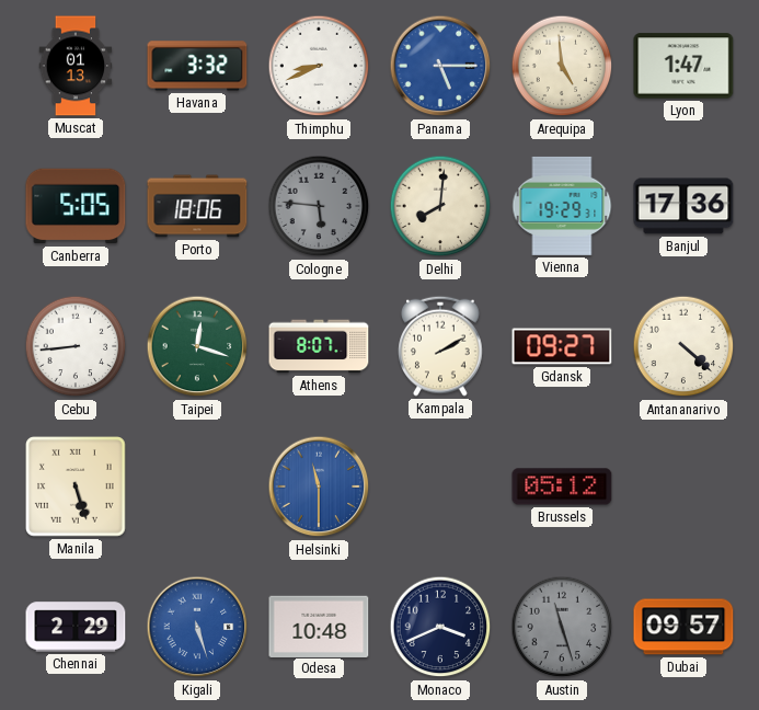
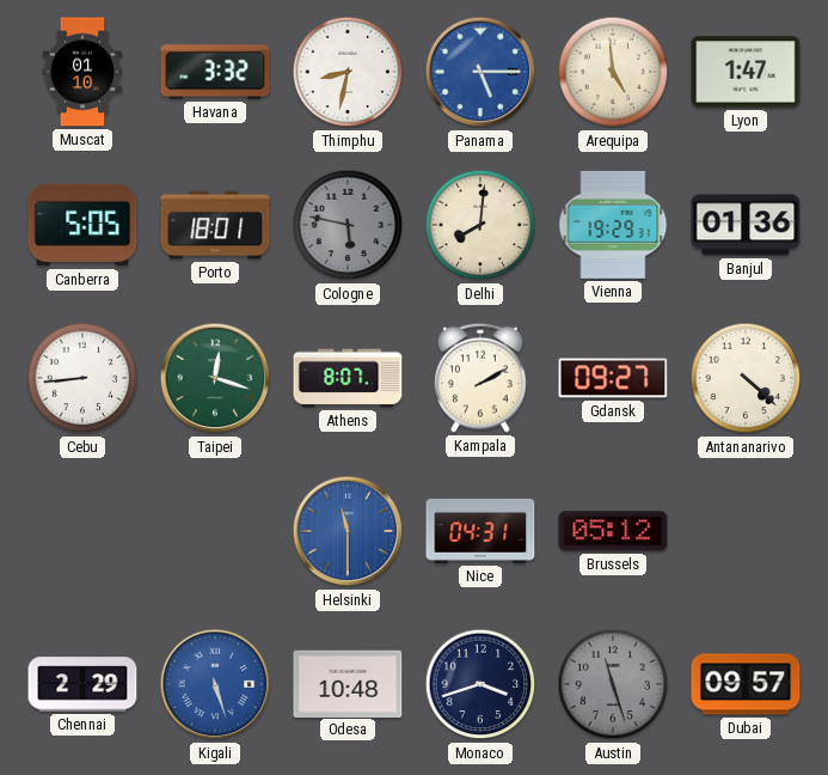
Muscat: 01:13 -> 01:10 (82, 72)
Thimphu: 8:41 -> 8:32 (348, 72)
Porto: 18:06 -> 18:01 (215, 225)
Cologne: 5:46 -> 5:47 (348, 225)
Banjul: 17:36 -> 01:36 (746, 225)
Manila: 5:27 -> none (76, 486)
Nice: none -> 04:31 (480, 531)
Monaco: 3:41 -> 3:42 (480, 684)
